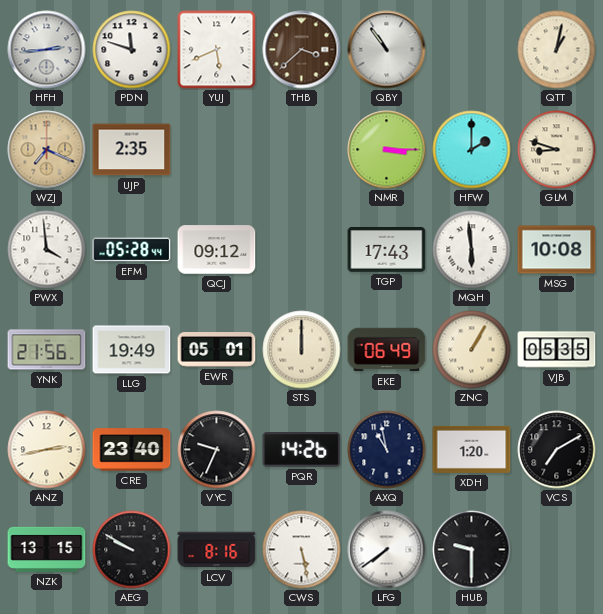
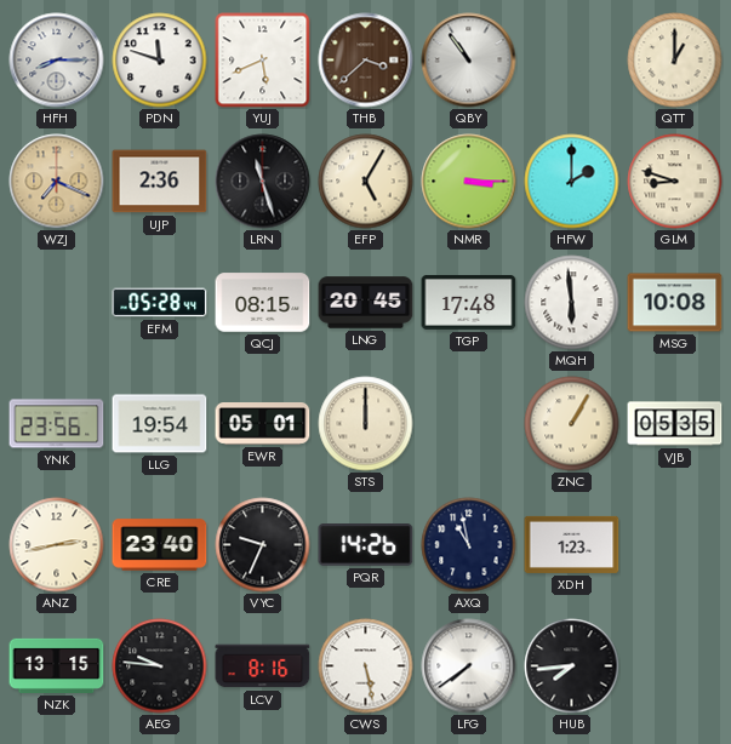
HFH: 2:44 -> 8:15 (57, 61)
QTT: 1:02 -> 1:00 (675, 61)
UJP: 2:35 -> 2:36 (160, 182)
LRN: none -> 11:27 (263, 182)
EFP: none -> 5:05 (366, 182)
PWX: 3:59 -> none (47, 250)
QCJ: 09:12 -> 08:15 (263, 303)
LNG: none -> 20:45 (366, 303)
TGP: 17:43 -> 17:48 (469, 303)
YNK: 21:56 -> 23:56 (57, 424)
LLG: 19:49 -> 19:54 (160, 424)
EKE: 06:49 -> none (387, 350)
XDH: 1:20 -> 1:23 (572, 544)
VCS: 7:10 -> none (557, 450)
AEG: 9:50 -> 9:46 (160, 666)
HUB: 9:30 -> 7:44 (572, 666)
